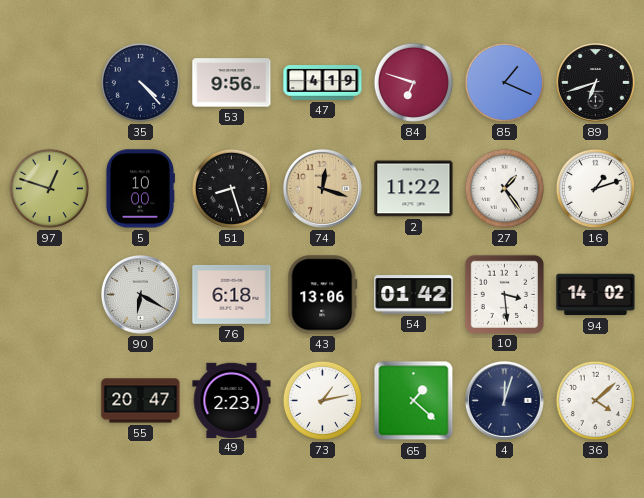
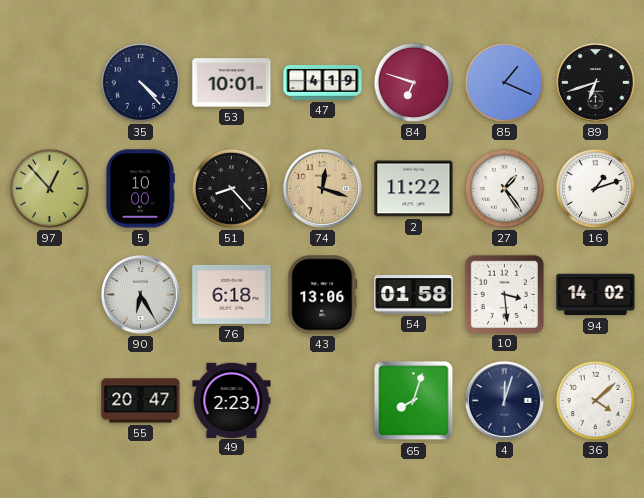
53: 9:56 -> 10:01 (232, 83)
97: 12:48 -> 12:53 (49, 188)
51: 8:27 -> 8:23 (231, 188)
90: 6:20 -> 6:25 (140, 294)
54: 01:42 -> 01:58 (414, 295)
73: 1:13 -> none (322, 400)
65: 1:22 -> 8:03 (414, 401)
